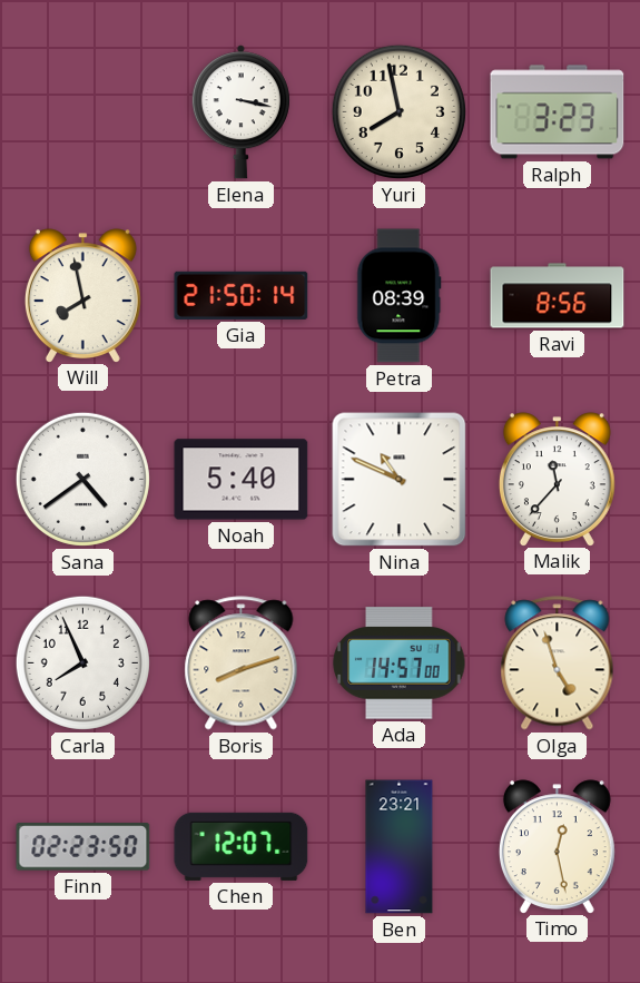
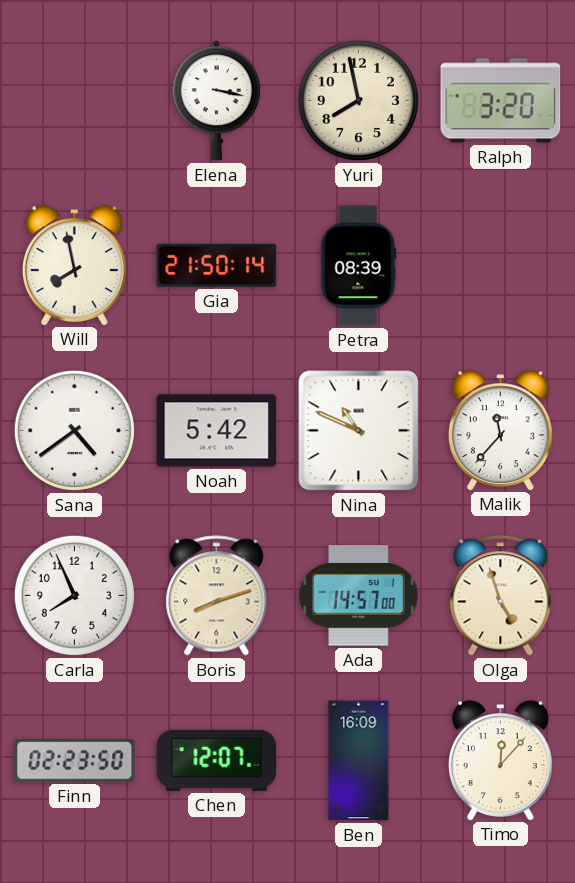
Ralph: 3:23 -> 3:20 (501, 101)
Ravi: 8:56 -> none (558, 296)
Noah: 5:40 -> 5:42 (217, 431)
Ben: 23:21 -> 16:09 (359, 761)
Timo: 12:28 -> 12:07 (500, 760)
